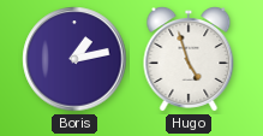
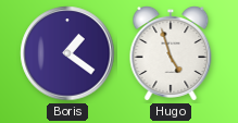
Boris: 1:13 -> 1:21 (67, 53)
